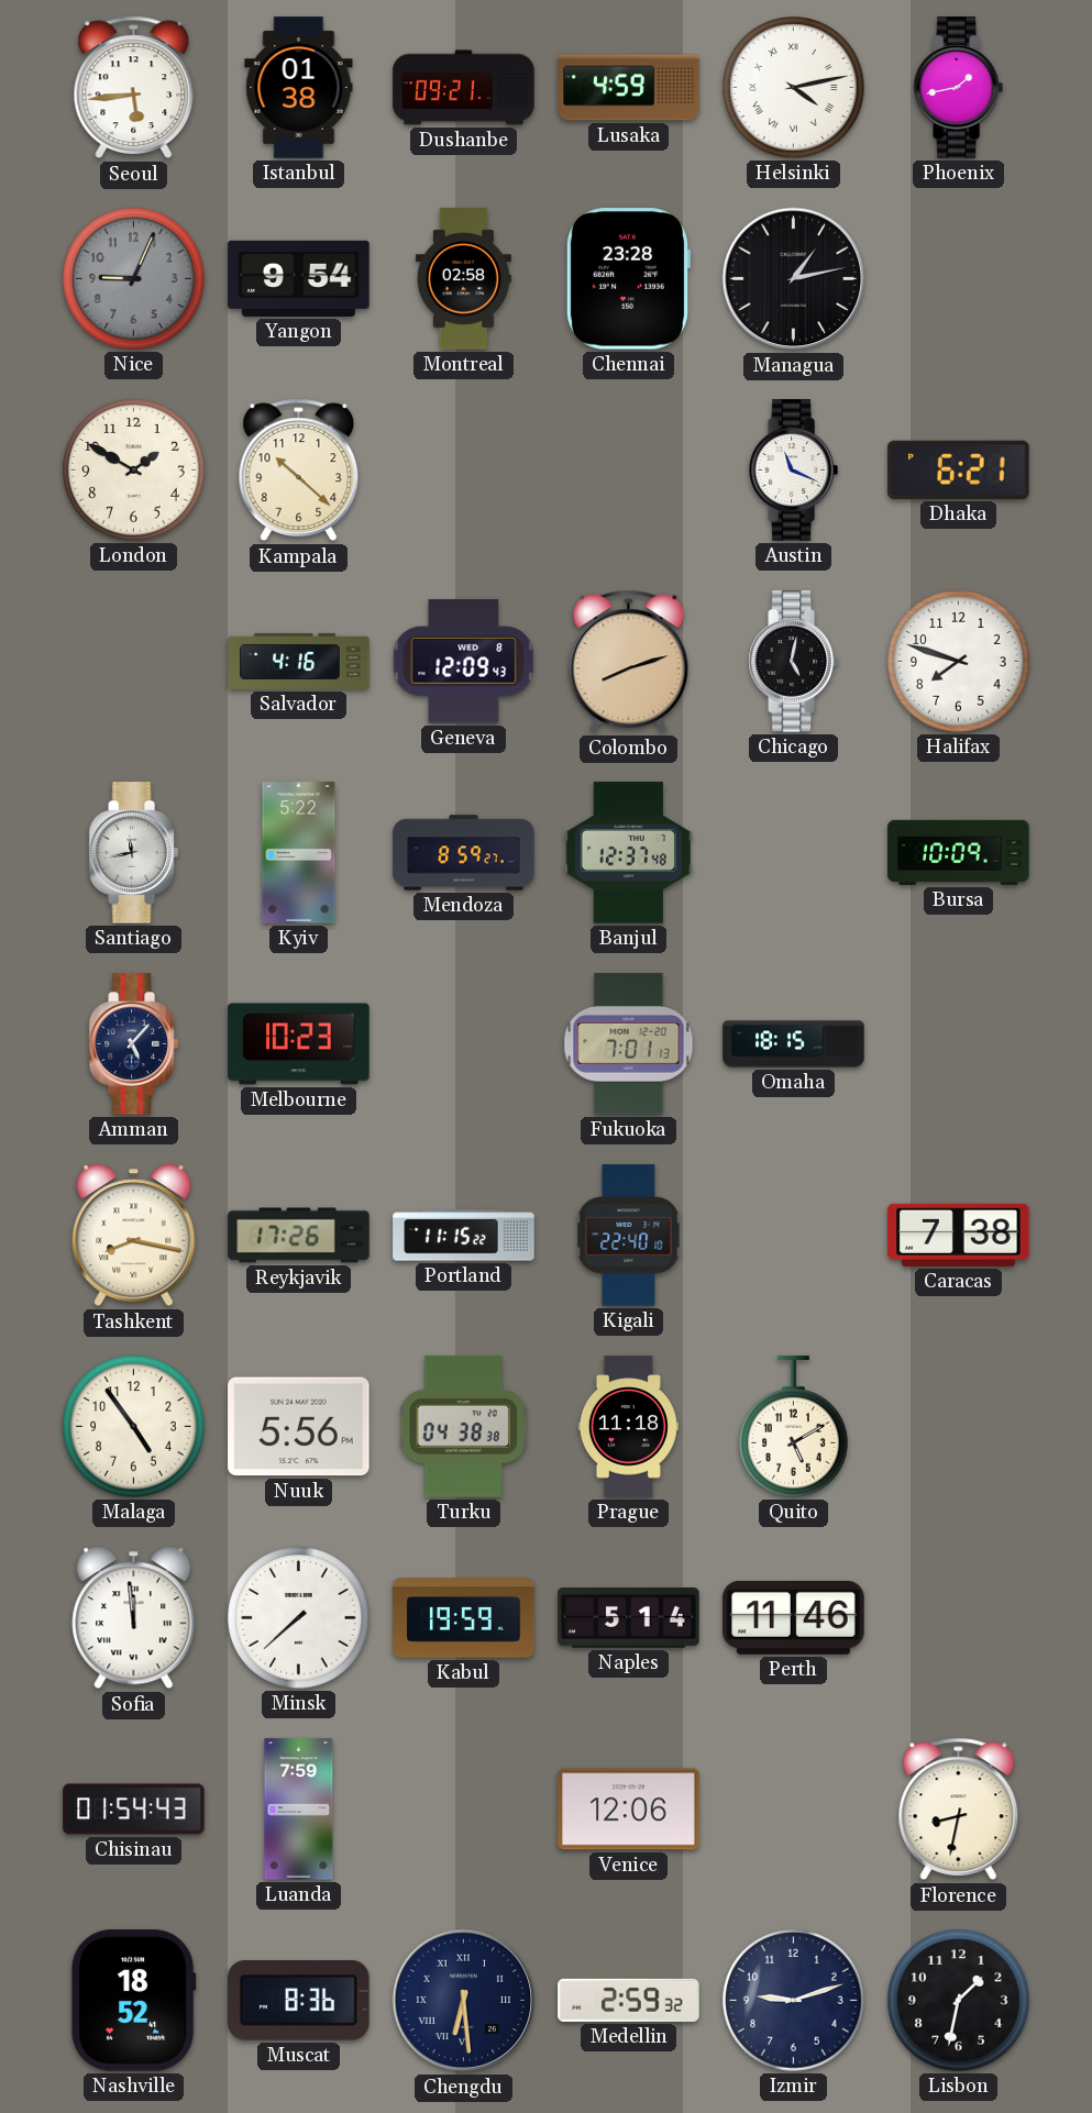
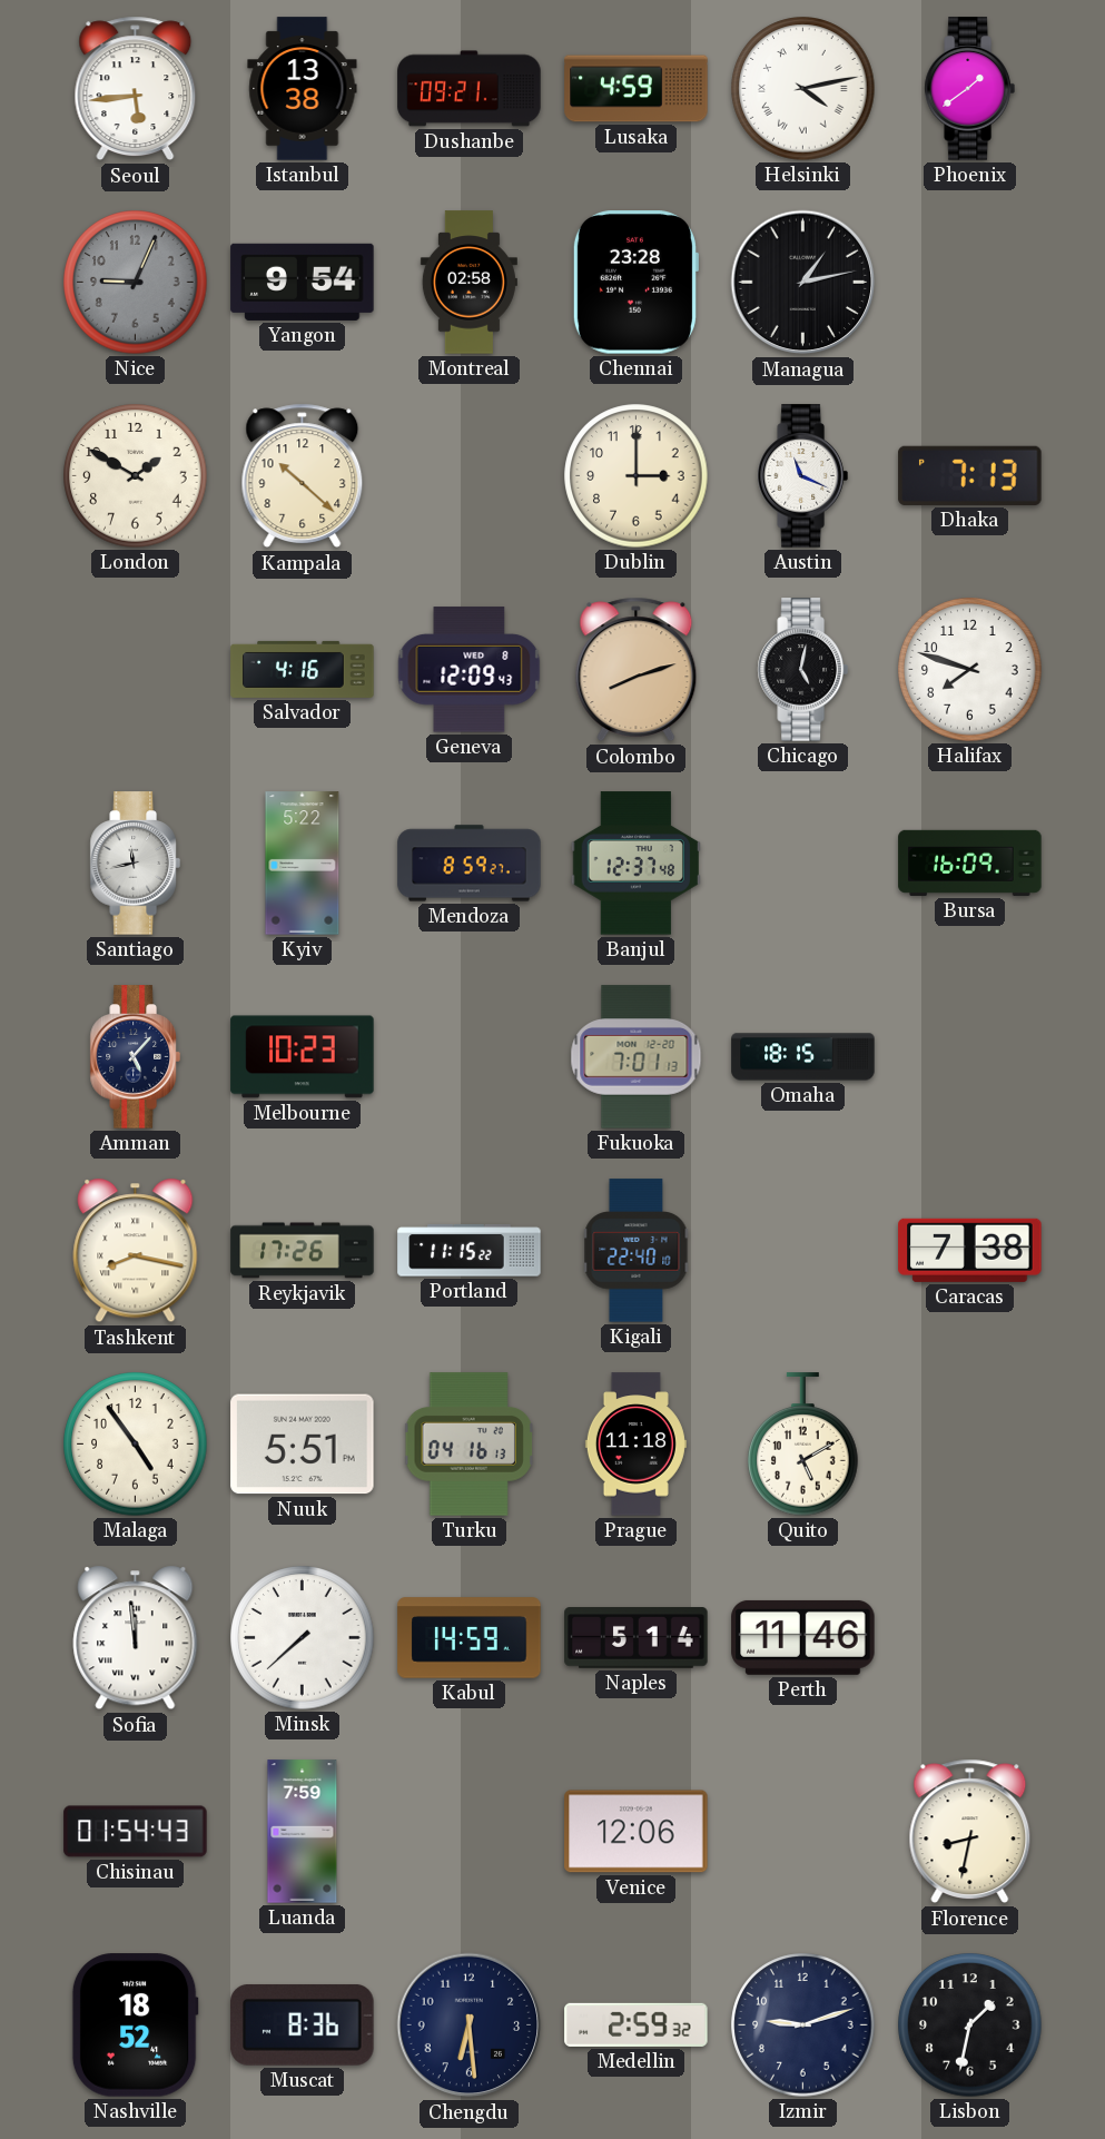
Istanbul: 01:38 -> 13:38 (303, 89)
Phoenix: 1:43 -> 1:39 (969, 89)
Dublin: none -> 3:00 (637, 476)
Dhaka: 6:21 -> 7:13 (970, 475)
Bursa: 10:09 -> 16:09 (970, 862)
Nuuk: 5:56 -> 5:51 (303, 1445)
Turku: 04:38 -> 04:16 (470, 1445)
Kabul: 19:59 -> 14:59 (470, 1638)
Chengdu numerals: Roman -> Arabic (470, 2025)
